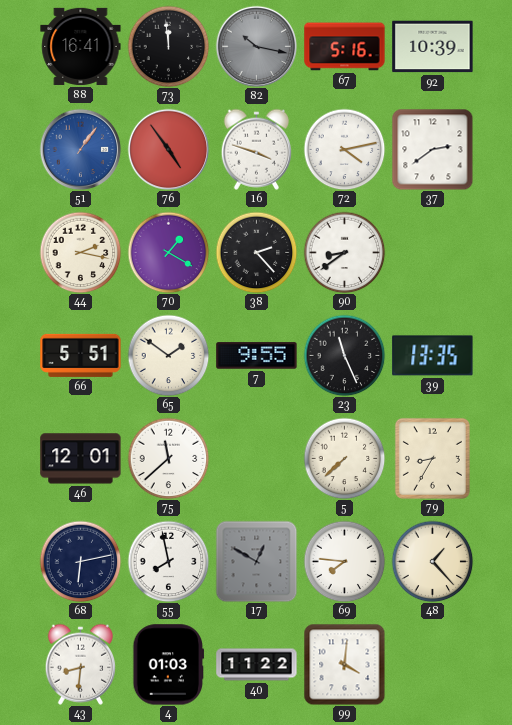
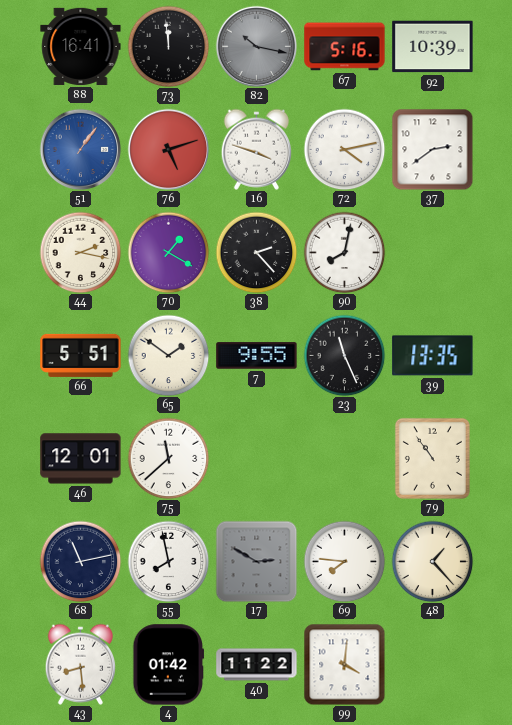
76: 4:54 -> 5:12 (168, 149)
90: 8:39 -> 8:02 (344, 252)
5: 7:38 -> none (344, 458)
79: 8:35 -> 10:54 (432, 458)
68: 6:13 -> 11:13 (80, 561)
17: 12:50 -> 2:50 (256, 561)
43: 8:31 -> 8:29 (80, 664)
4: 01:03 -> 01:42 (169, 665)
